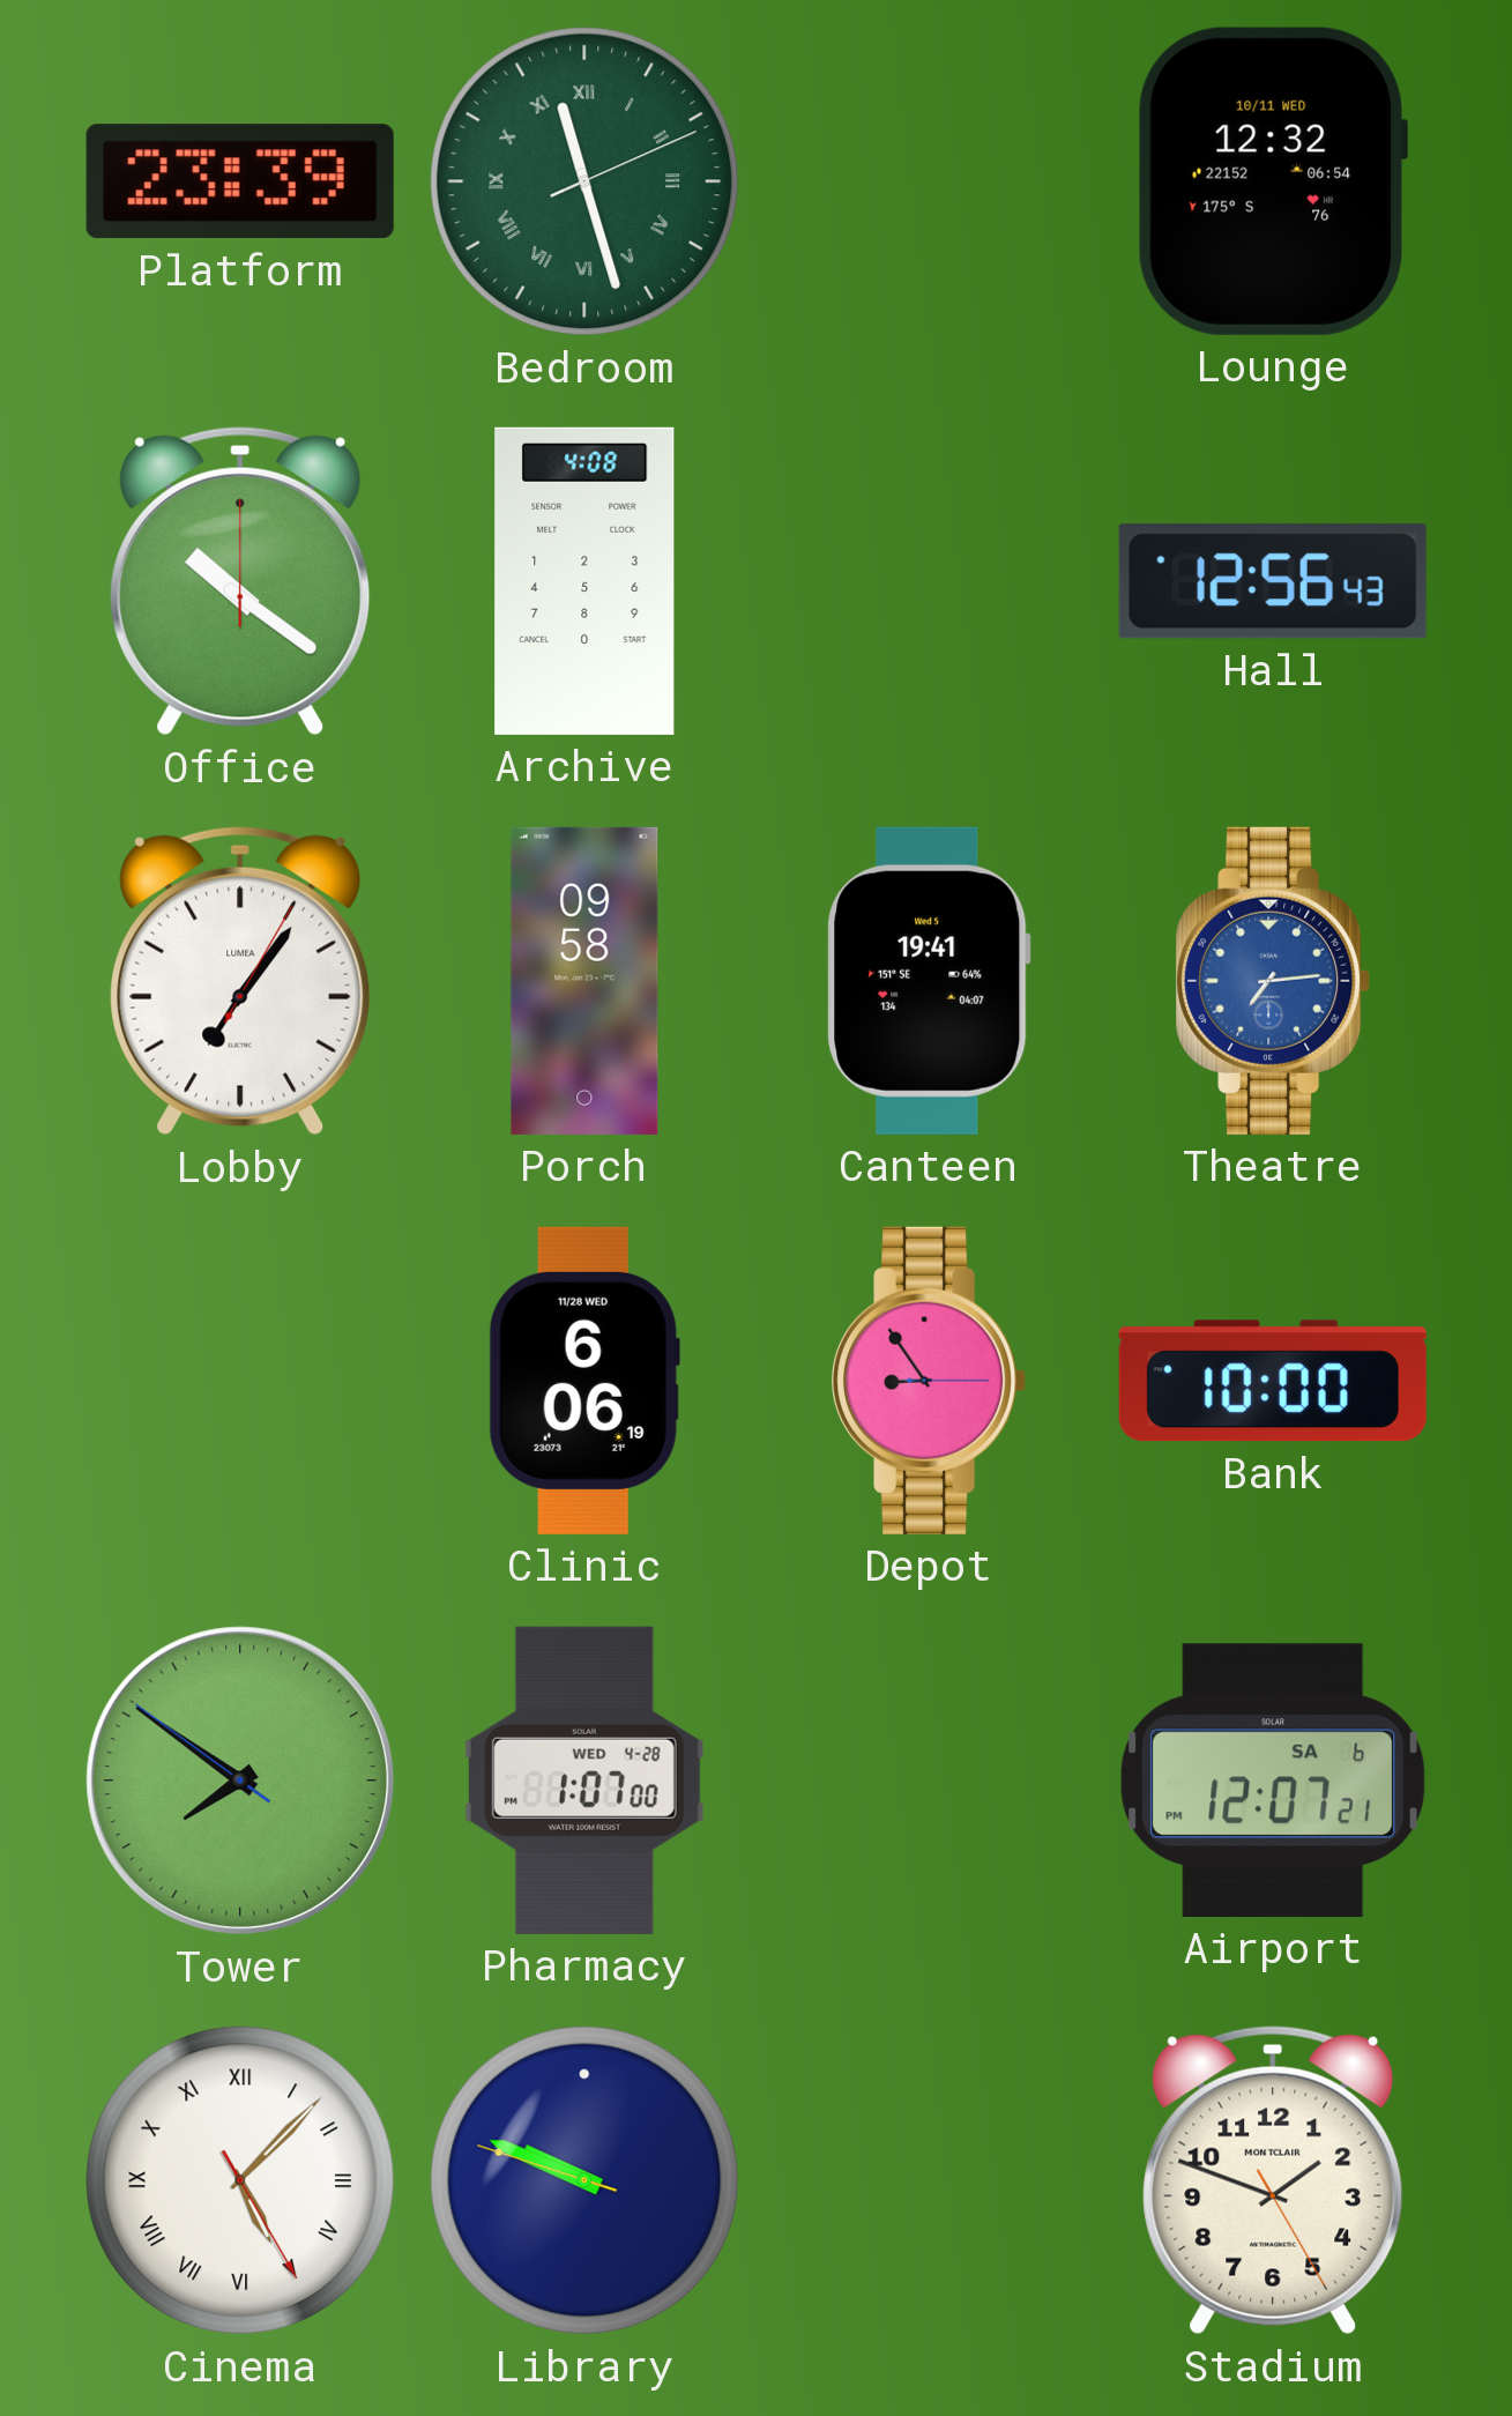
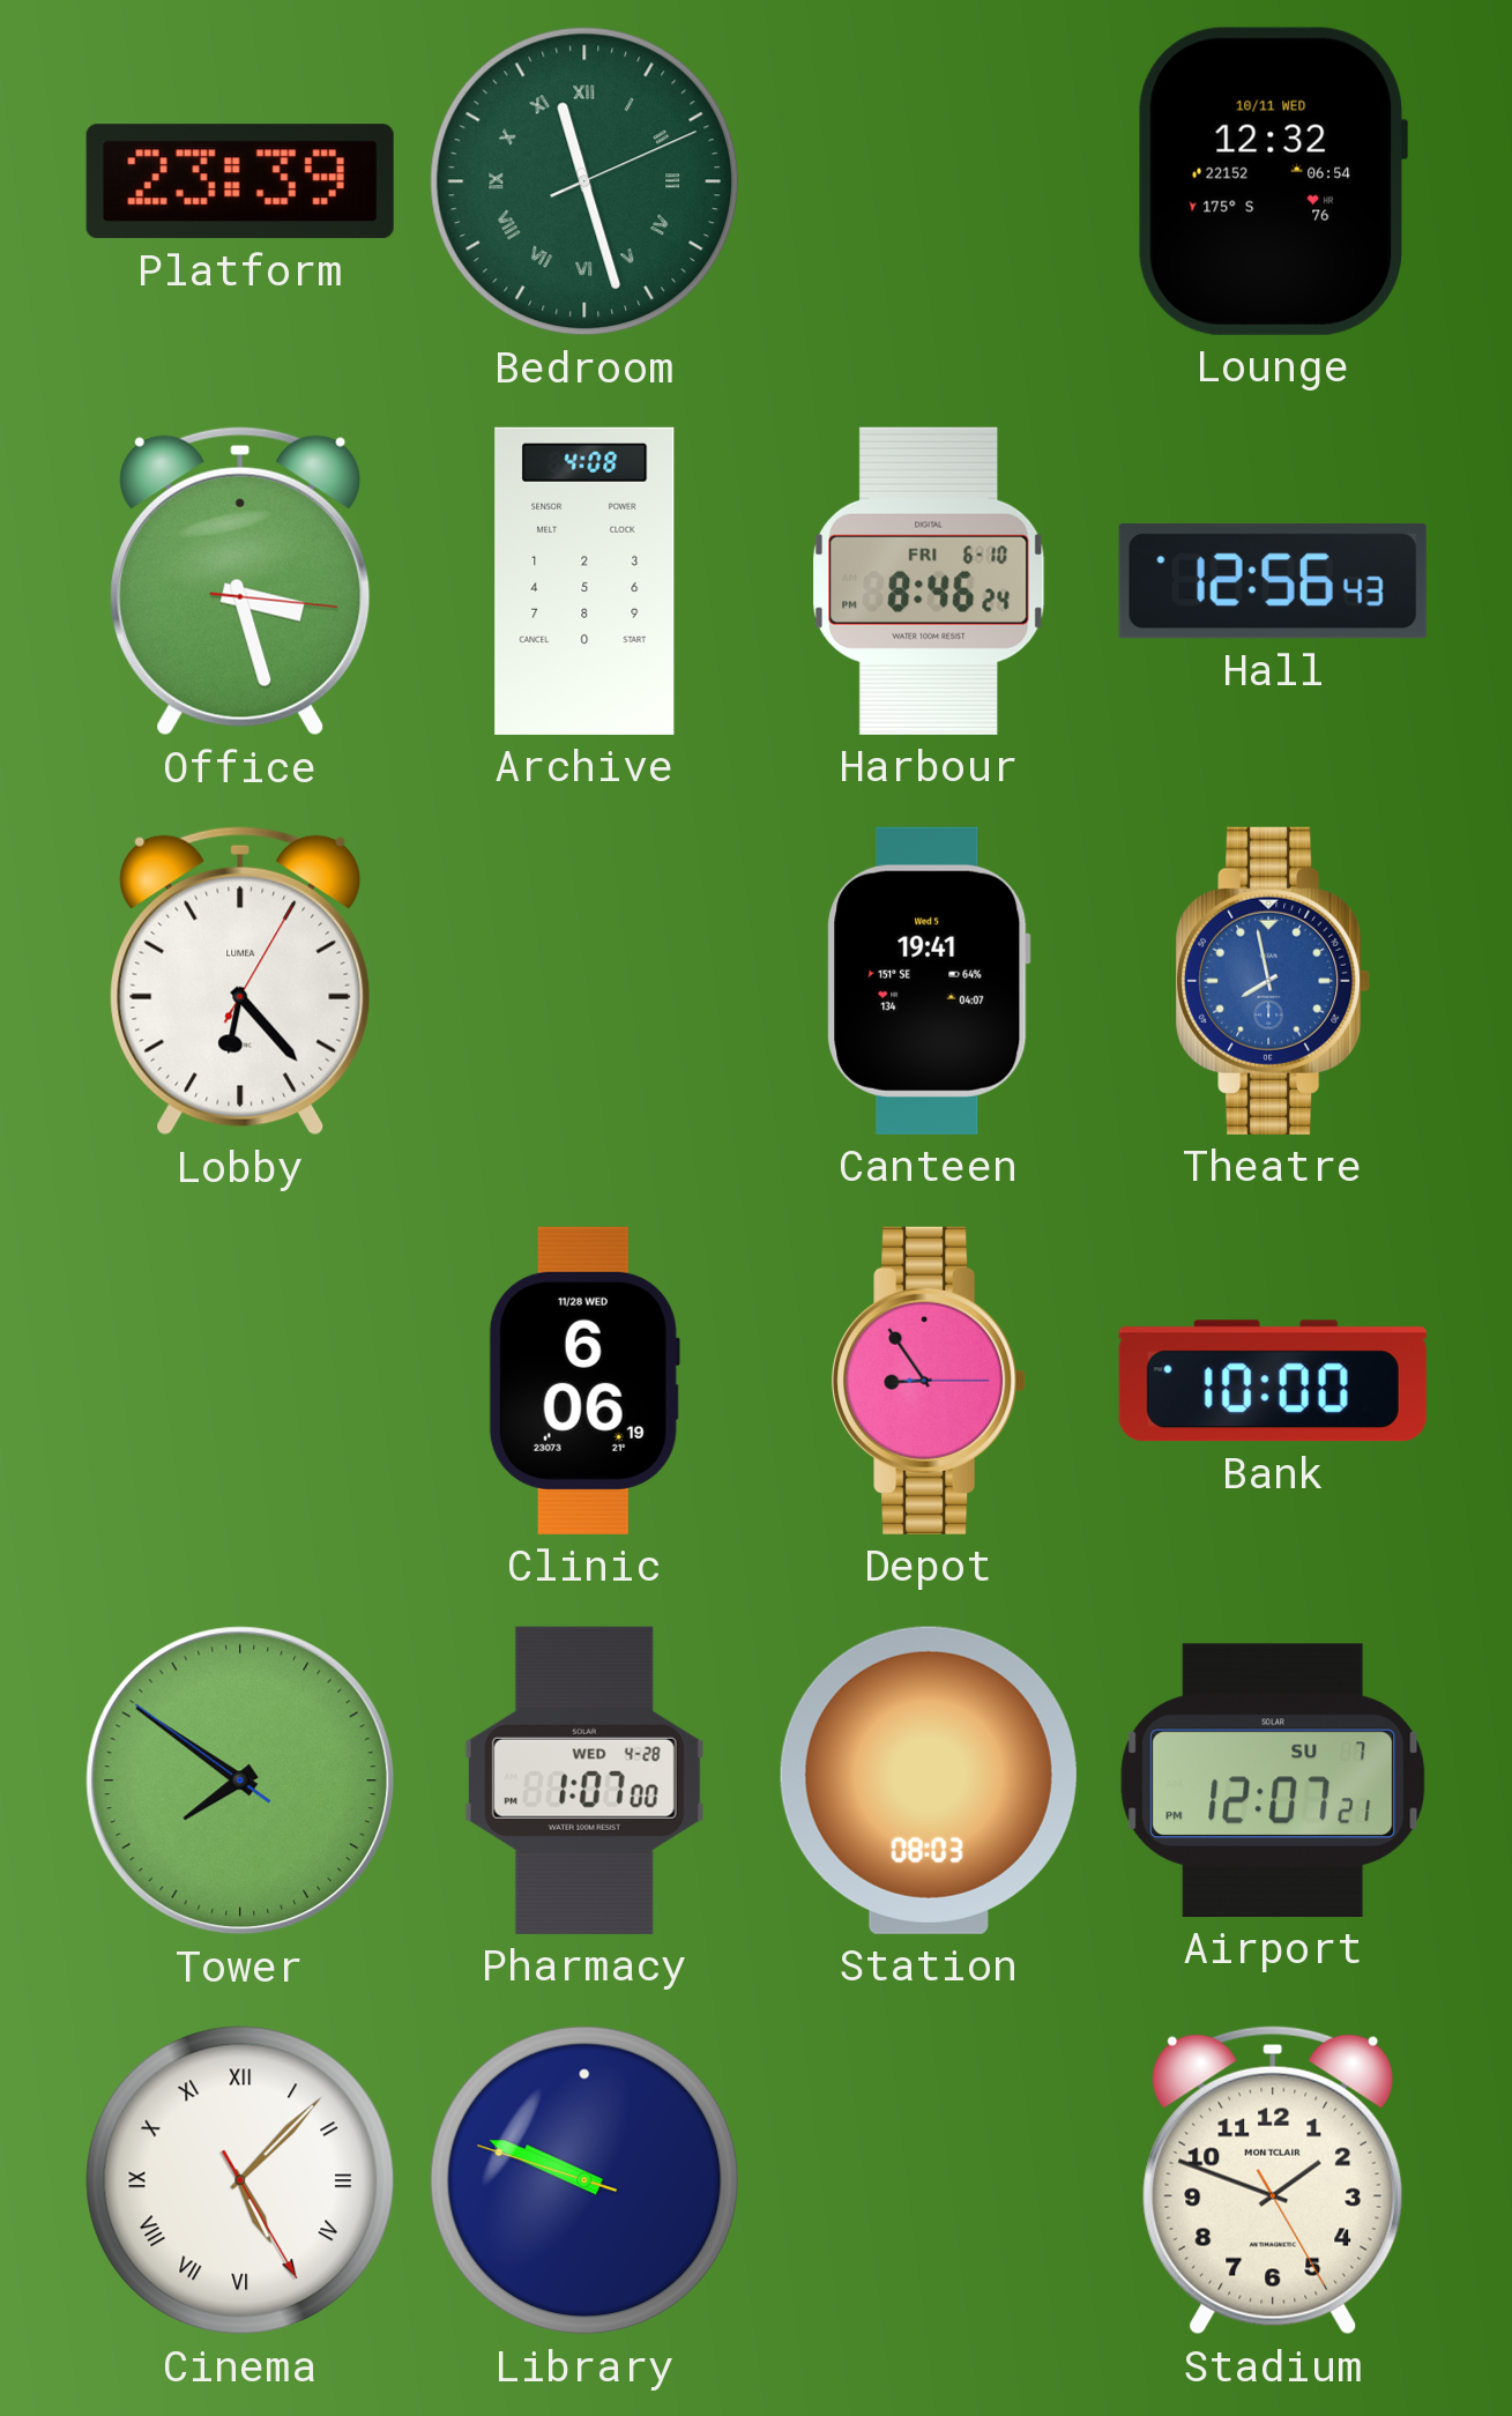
Office: 10:21 -> 3:27 (240, 581)
Harbour: none -> 8:46 (930, 581)
Lobby: 7:06 -> 6:23 (240, 981)
Porch: 09:58 -> none (584, 981)
Theatre: 7:14 -> 7:58 (1273, 981)
Station: none -> 08:03 (929, 1781)
Airport date: SA 6 -> SU 7 (1273, 1781)
